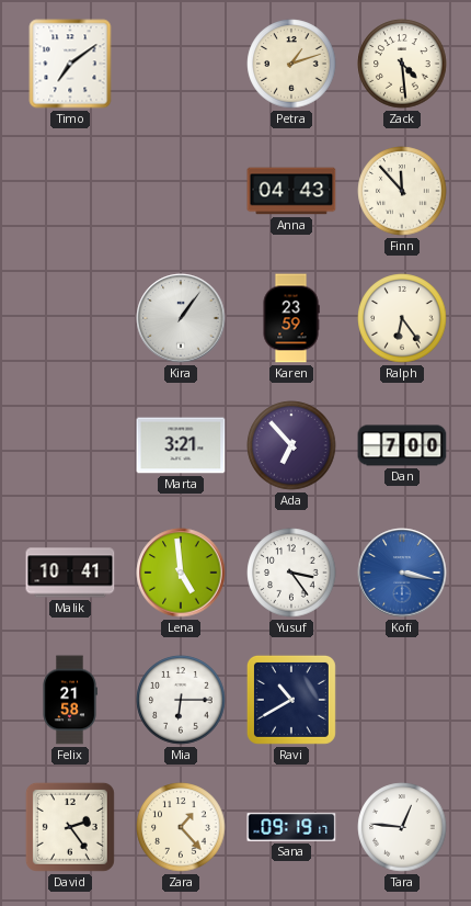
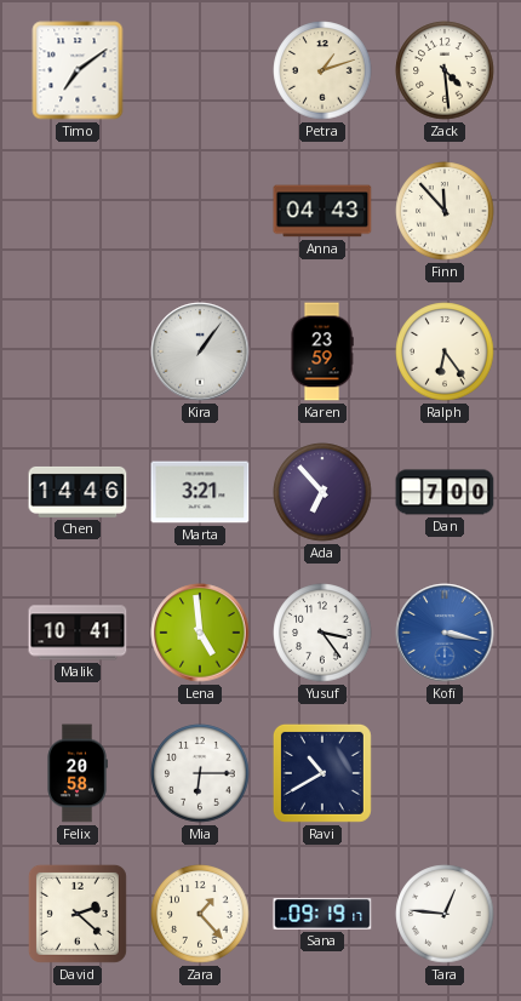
Chen: none -> 14:46 (78, 492)
Felix: 21:58 -> 20:58 (78, 773)
David: 2:24 -> 2:22 (78, 914)
